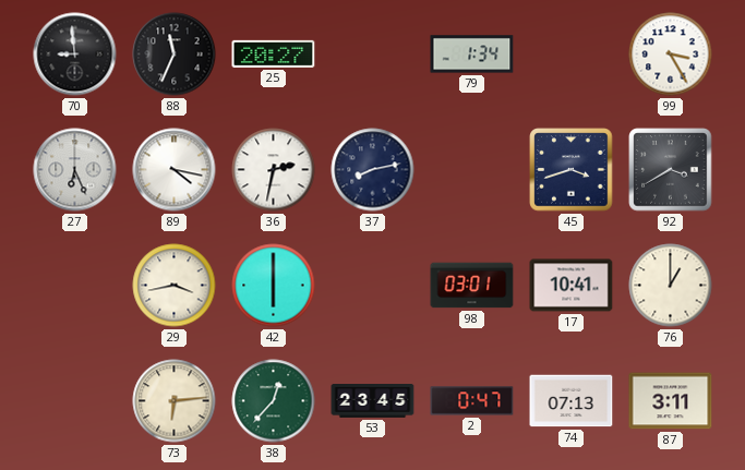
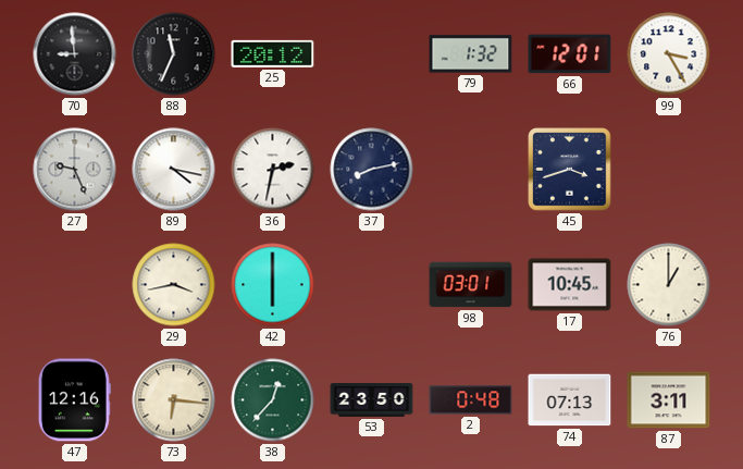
25: 20:27 -> 20:12 (273, 53)
79: 1:34 -> 1:32 (471, 54)
66: none -> 12:01 (570, 54)
27: 6:26 -> 9:26 (75, 170)
92: 3:40 -> none (671, 170)
17: 10:41 -> 10:45 (570, 285)
47: none -> 12:16 (74, 400)
73: 6:14 -> 6:16 (174, 400)
53: 23:45 -> 23:50 (372, 400)
2: 0:47 -> 0:48 (471, 400)
